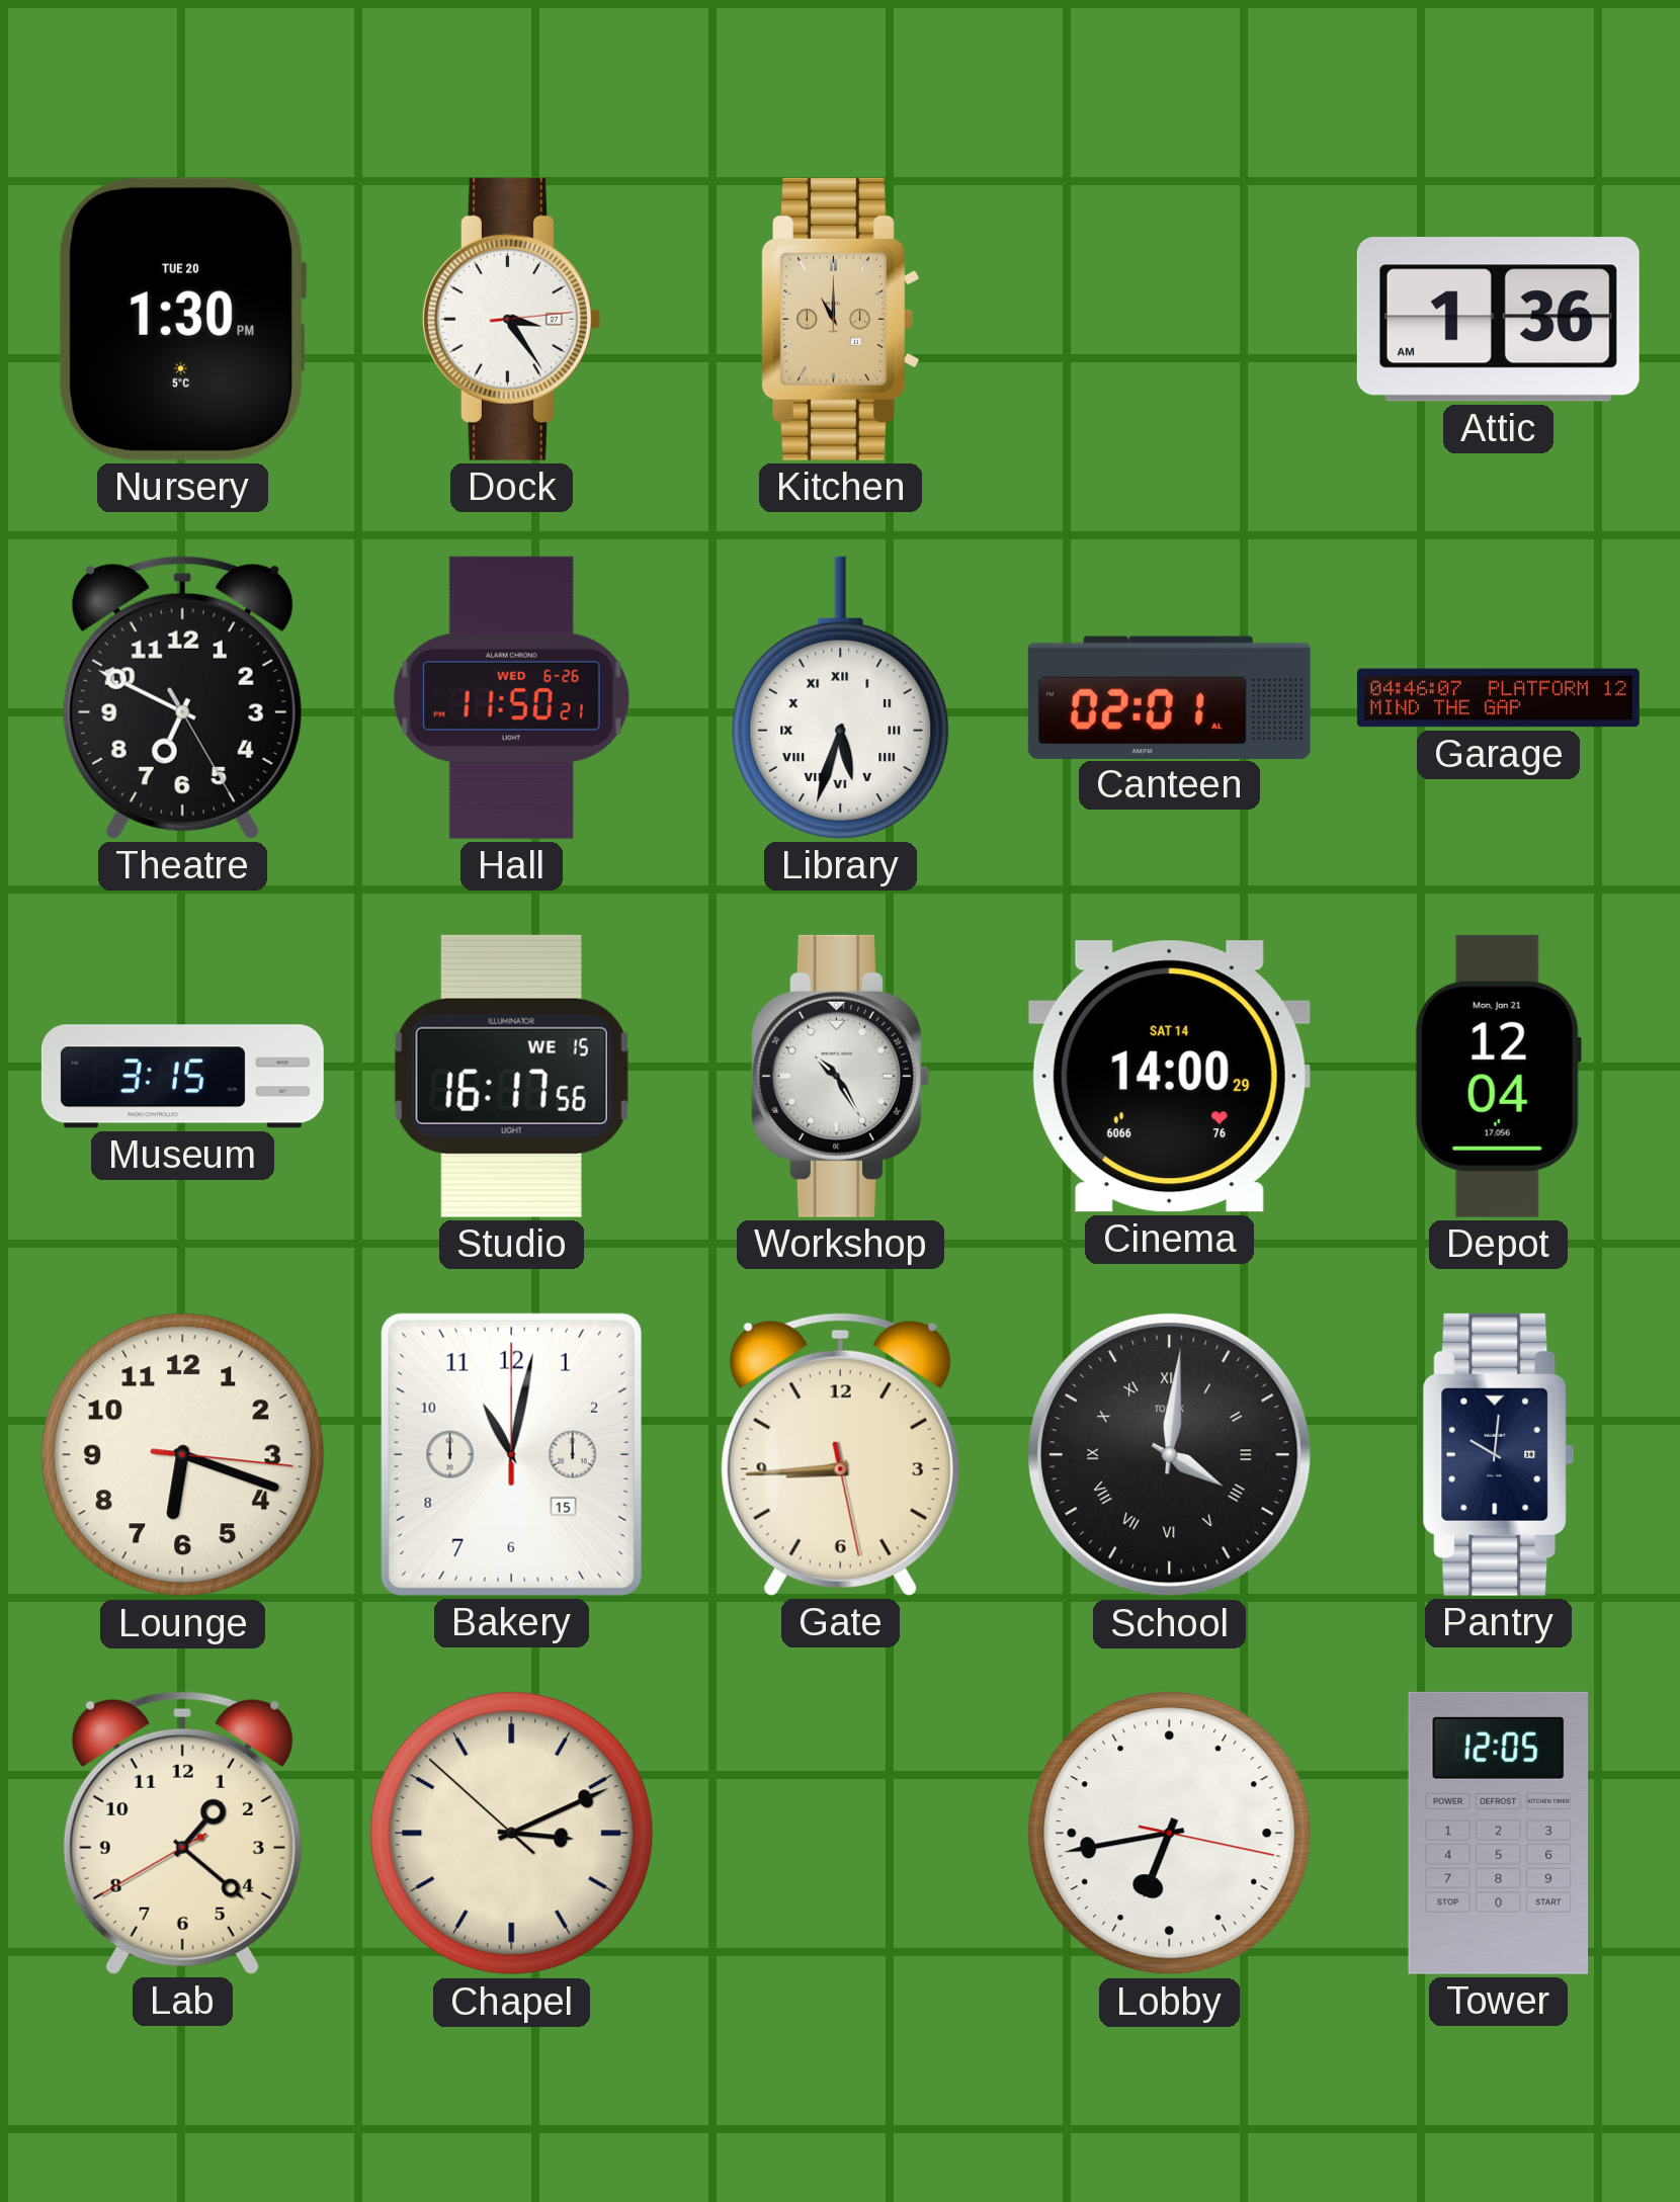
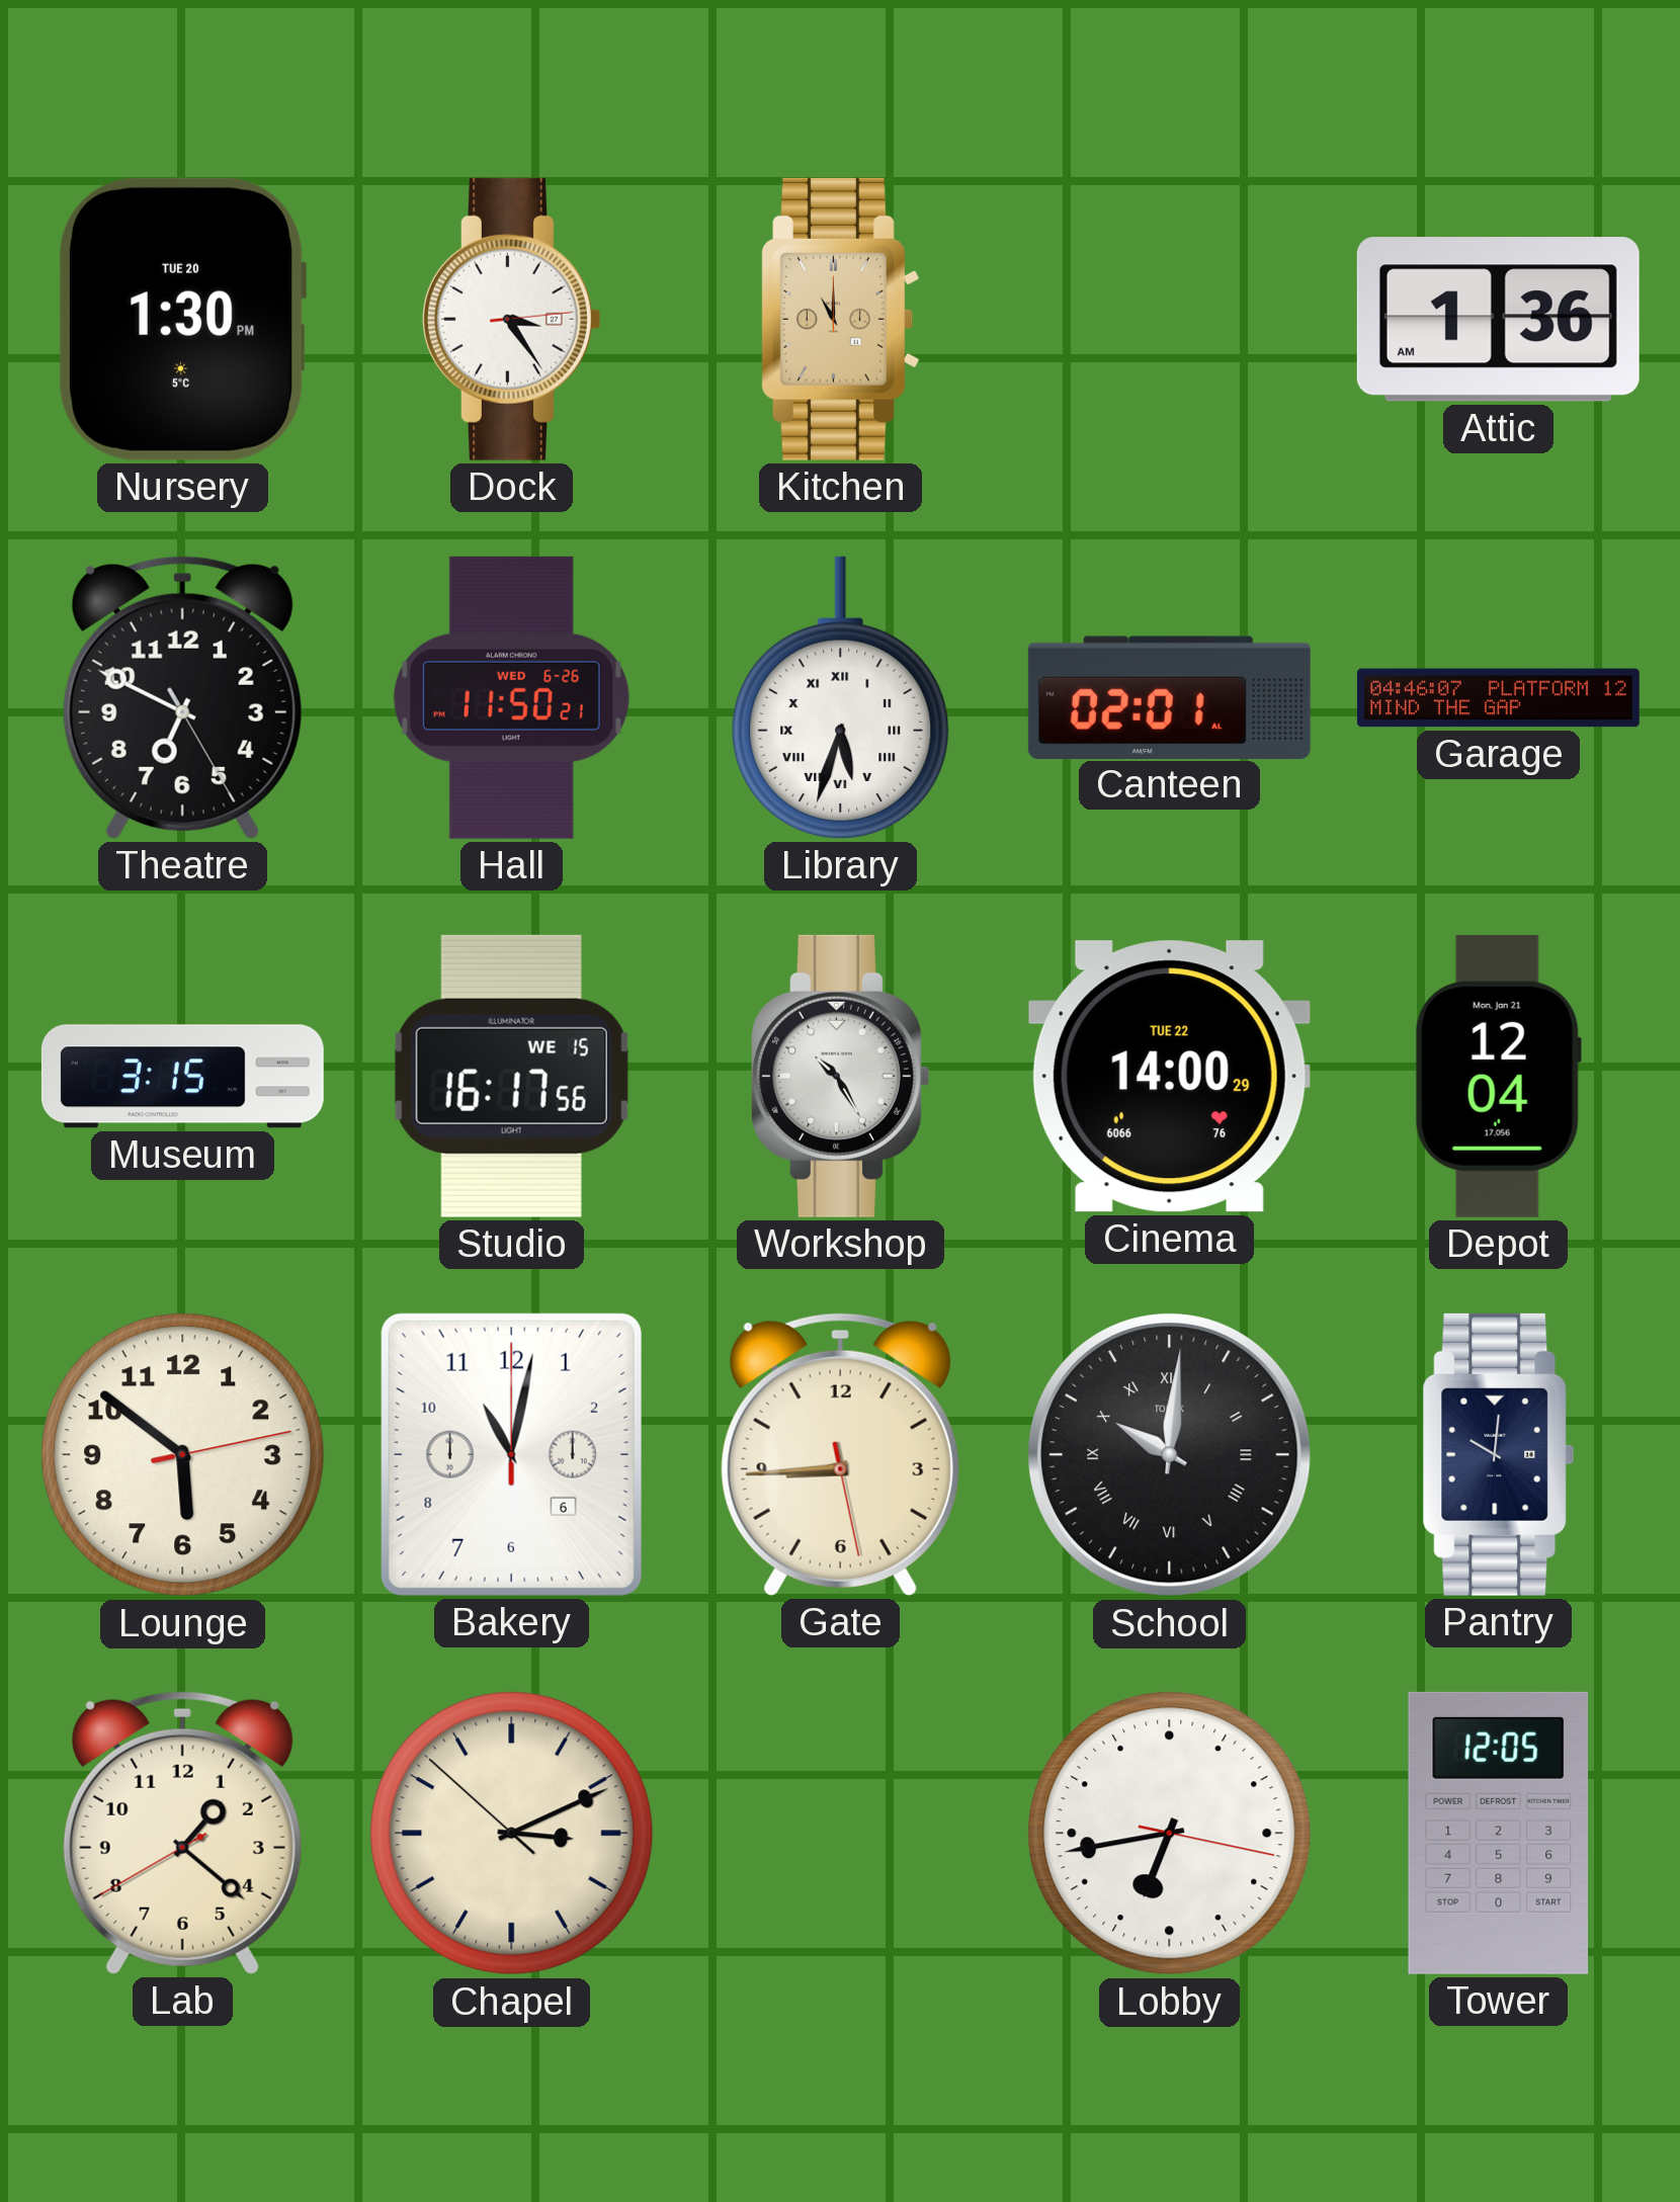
Cinema date: SAT 14 -> TUE 22 (1169, 1077)
Lounge: 6:18 -> 5:51 (183, 1455)
Bakery date: 15 -> 6 (511, 1454)
School: 4:01 -> 10:01 (1170, 1455)
